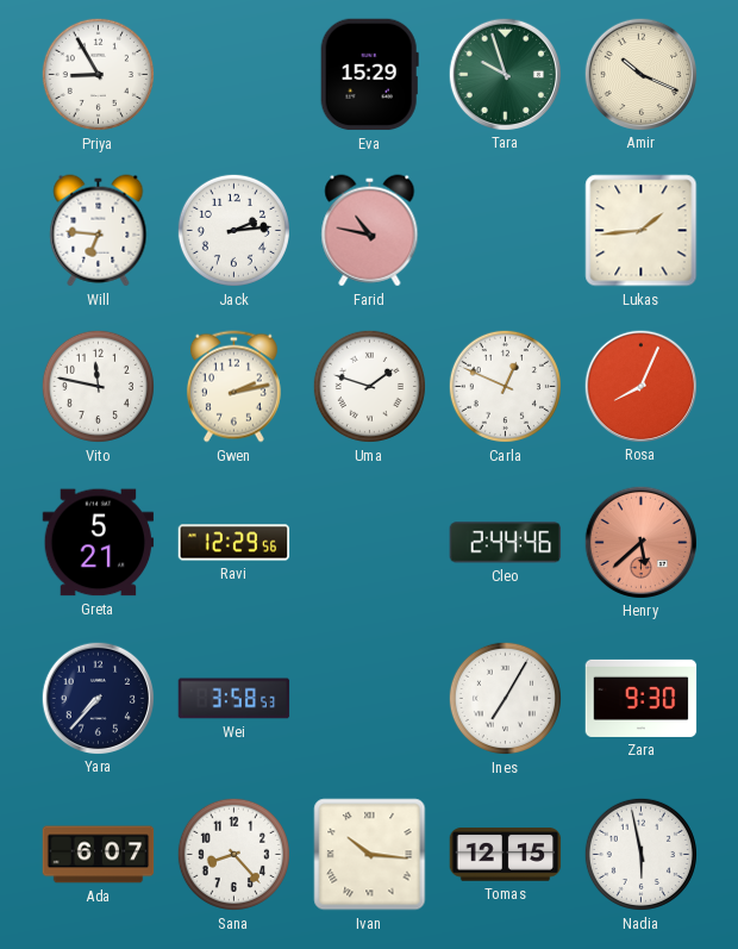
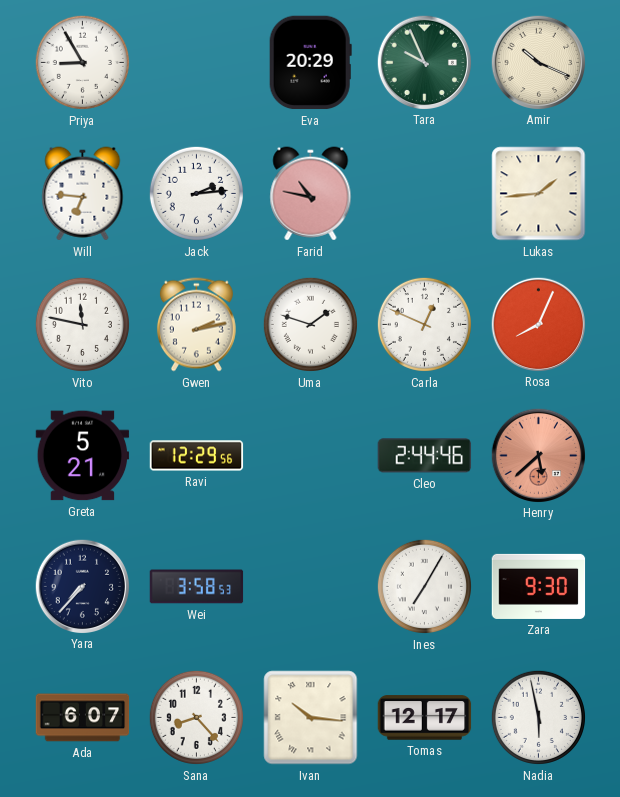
Eva: 15:29 -> 20:29 (310, 63)
Tara: 9:57 -> 9:56 (424, 62)
Tomas: 12:15 -> 12:17 (425, 718)
